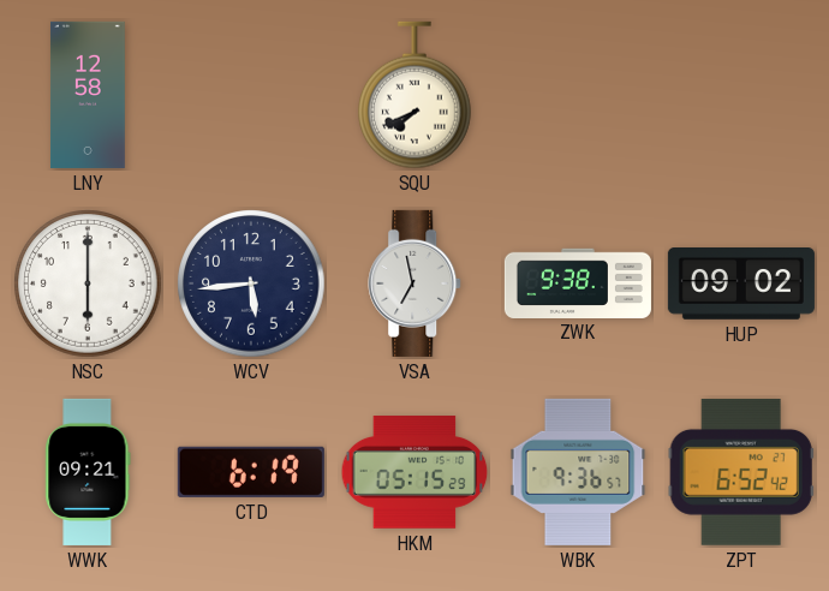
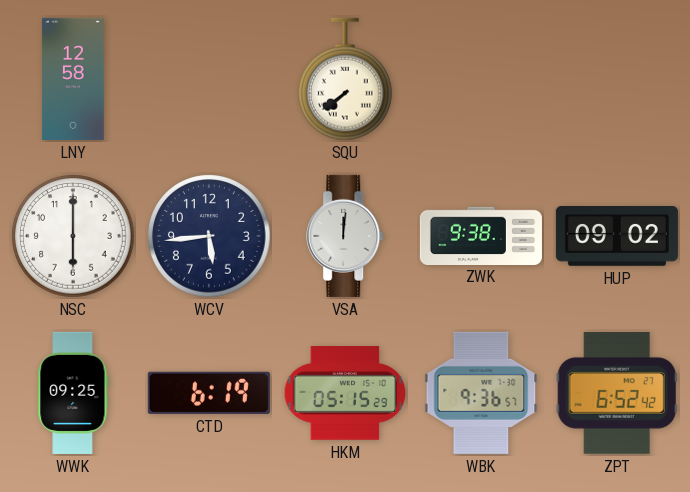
SQU: 7:41 -> 7:39 (346, 79)
VSA: 6:58 -> 12:01 (346, 236)
WWK: 09:21 -> 09:25 (73, 393)
